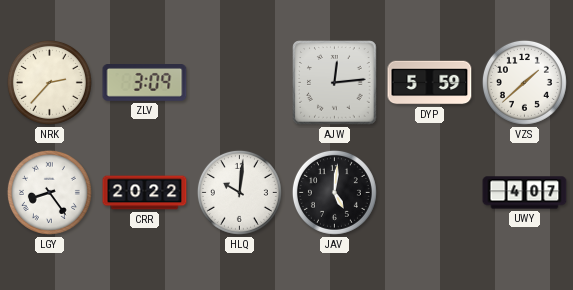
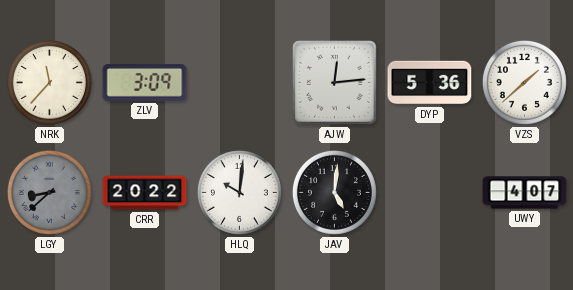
NRK: 2:37 -> 11:37 (49, 82)
DYP: 5:59 -> 5:36 (430, 83)
LGY: 8:24 -> 8:38 (49, 192)
LGY dial: white -> grey (49, 192)
